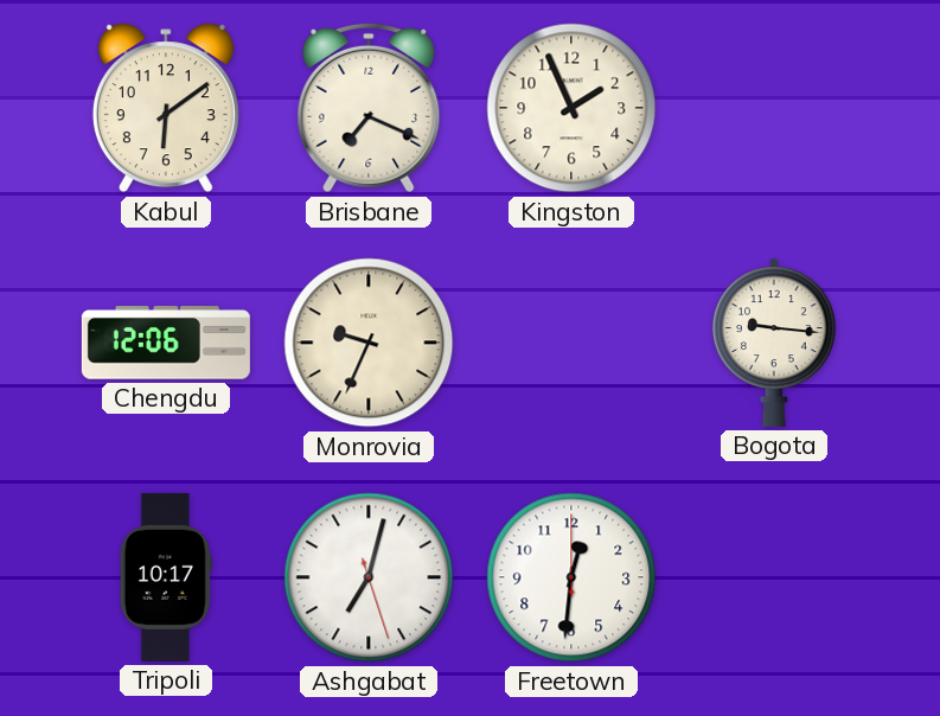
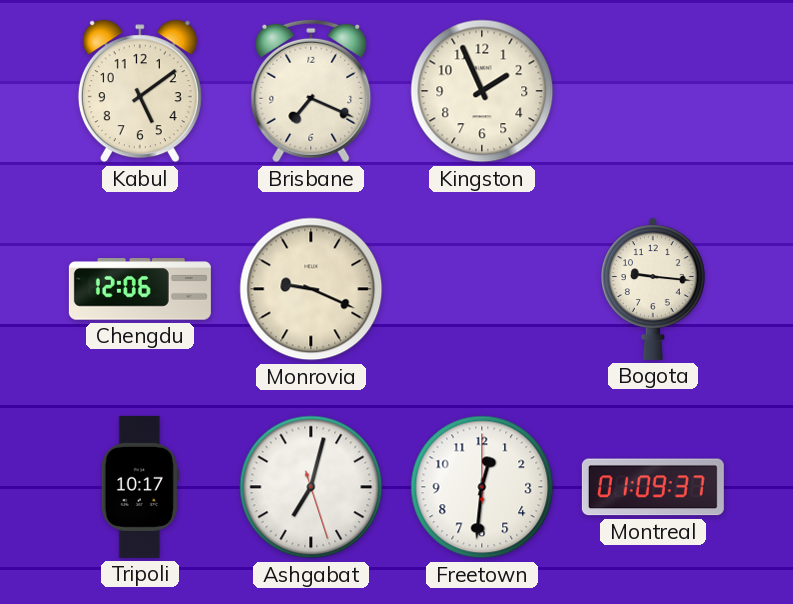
Kabul: 6:09 -> 5:09 (140, 91)
Monrovia: 9:34 -> 9:19 (311, 289)
Montreal: none -> 01:09 (653, 487)
